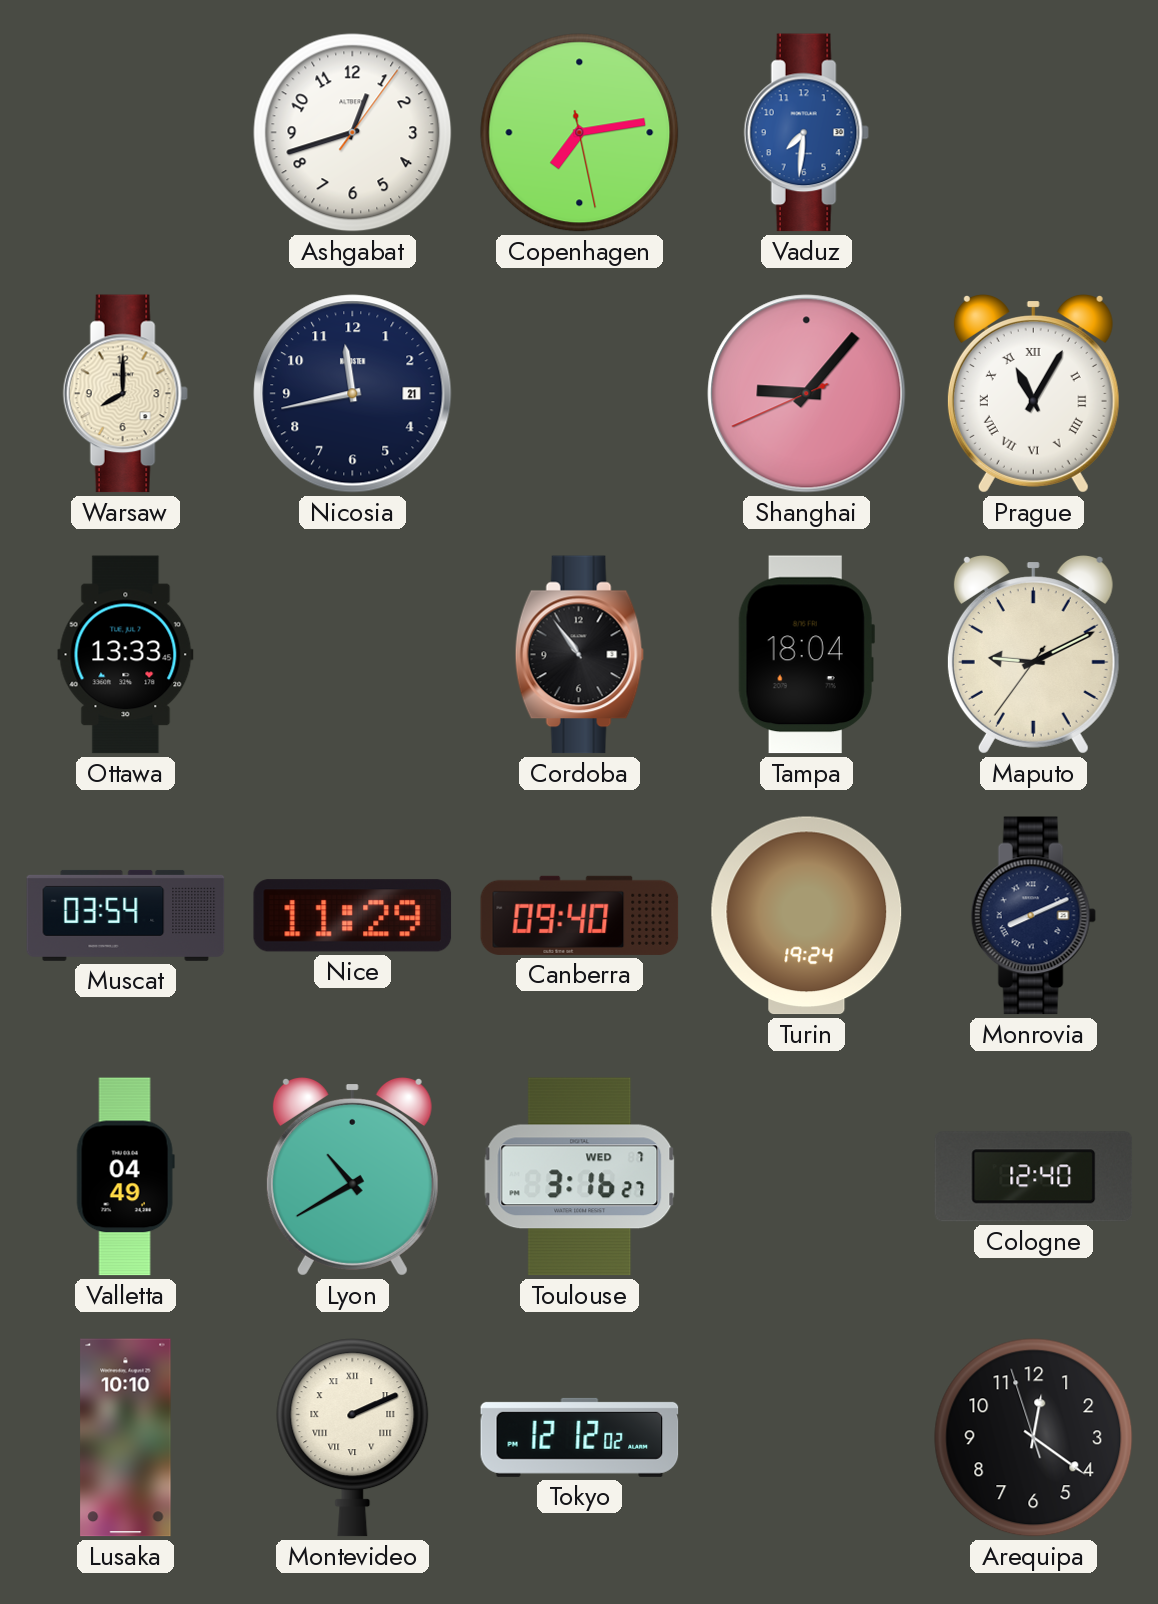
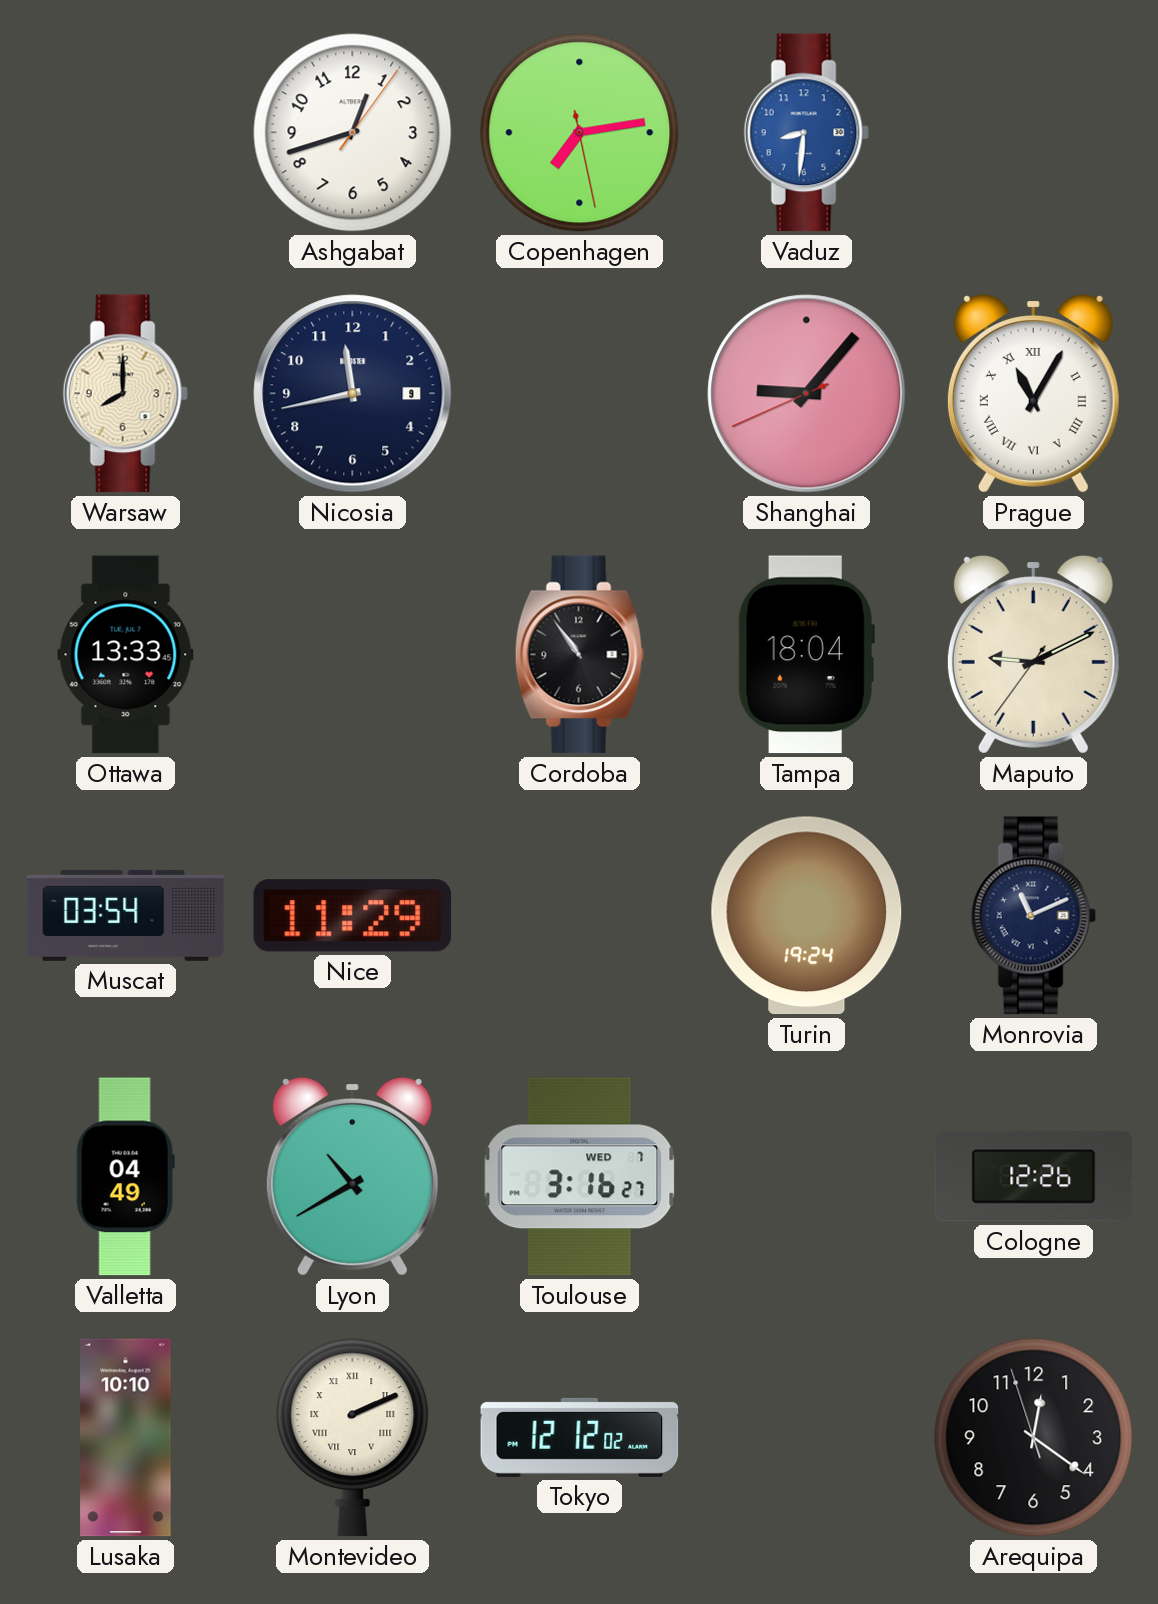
Vaduz: 7:31 -> 8:31 (806, 133)
Nicosia date: 21 -> 9 (353, 394)
Canberra: 09:40 -> none (580, 915)
Monrovia: 8:11 -> 11:11 (1033, 916)
Cologne: 12:40 -> 12:26 (1034, 1177)
